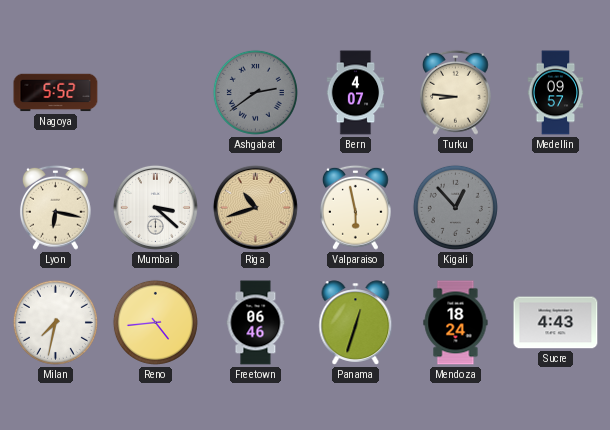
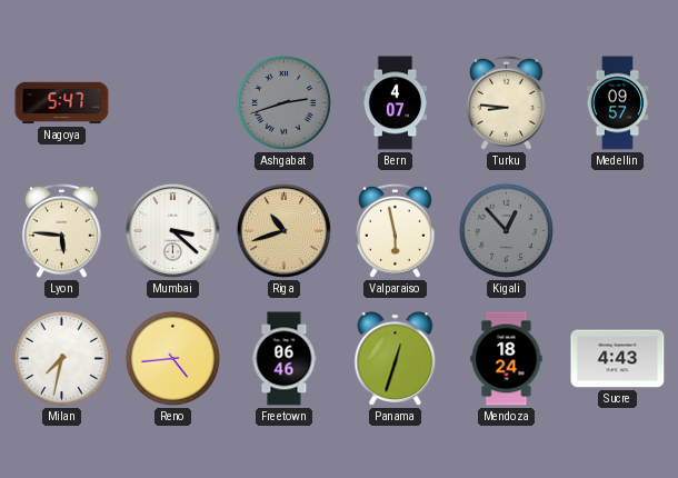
Nagoya: 5:52 -> 5:47 (62, 103)
Ashgabat: 2:39 -> 2:42 (283, 102)
Lyon: 6:17 -> 5:46 (61, 230)
